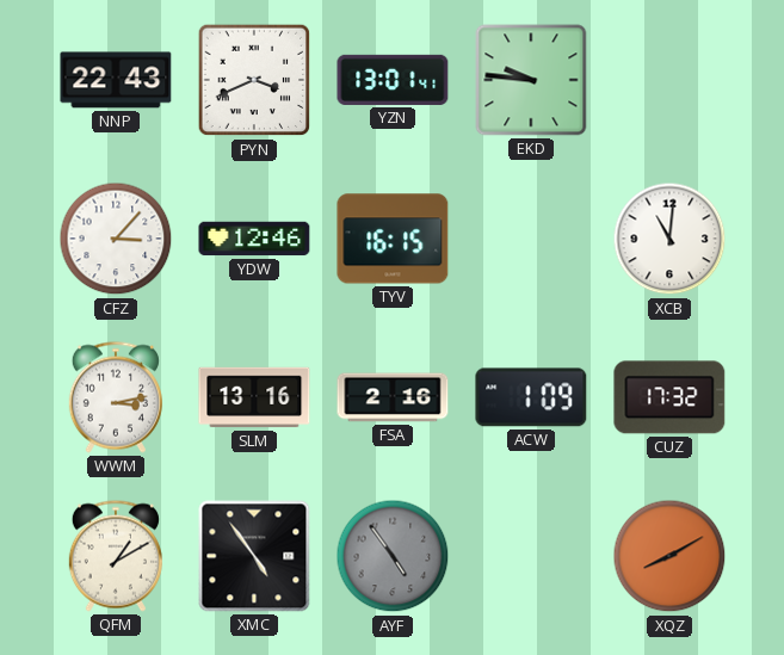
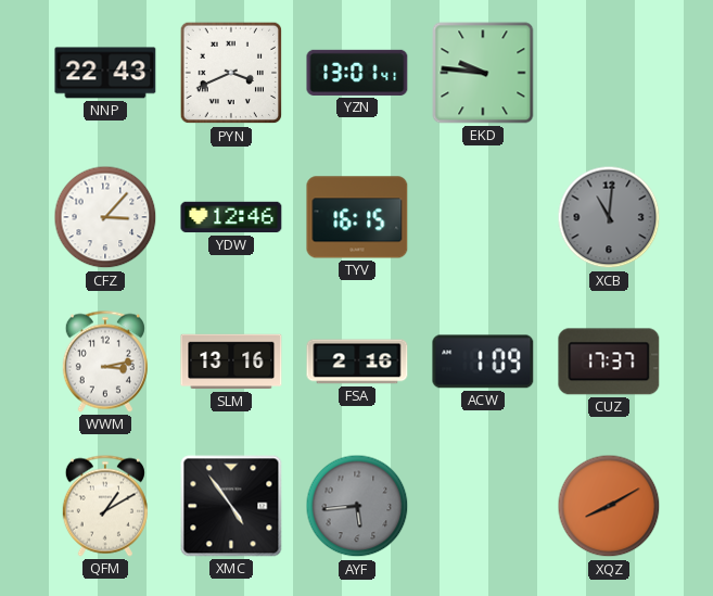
XCB dial: white -> grey (609, 217)
CUZ: 17:32 -> 17:37 (609, 362)
AYF: 4:54 -> 5:44 (357, 506)
